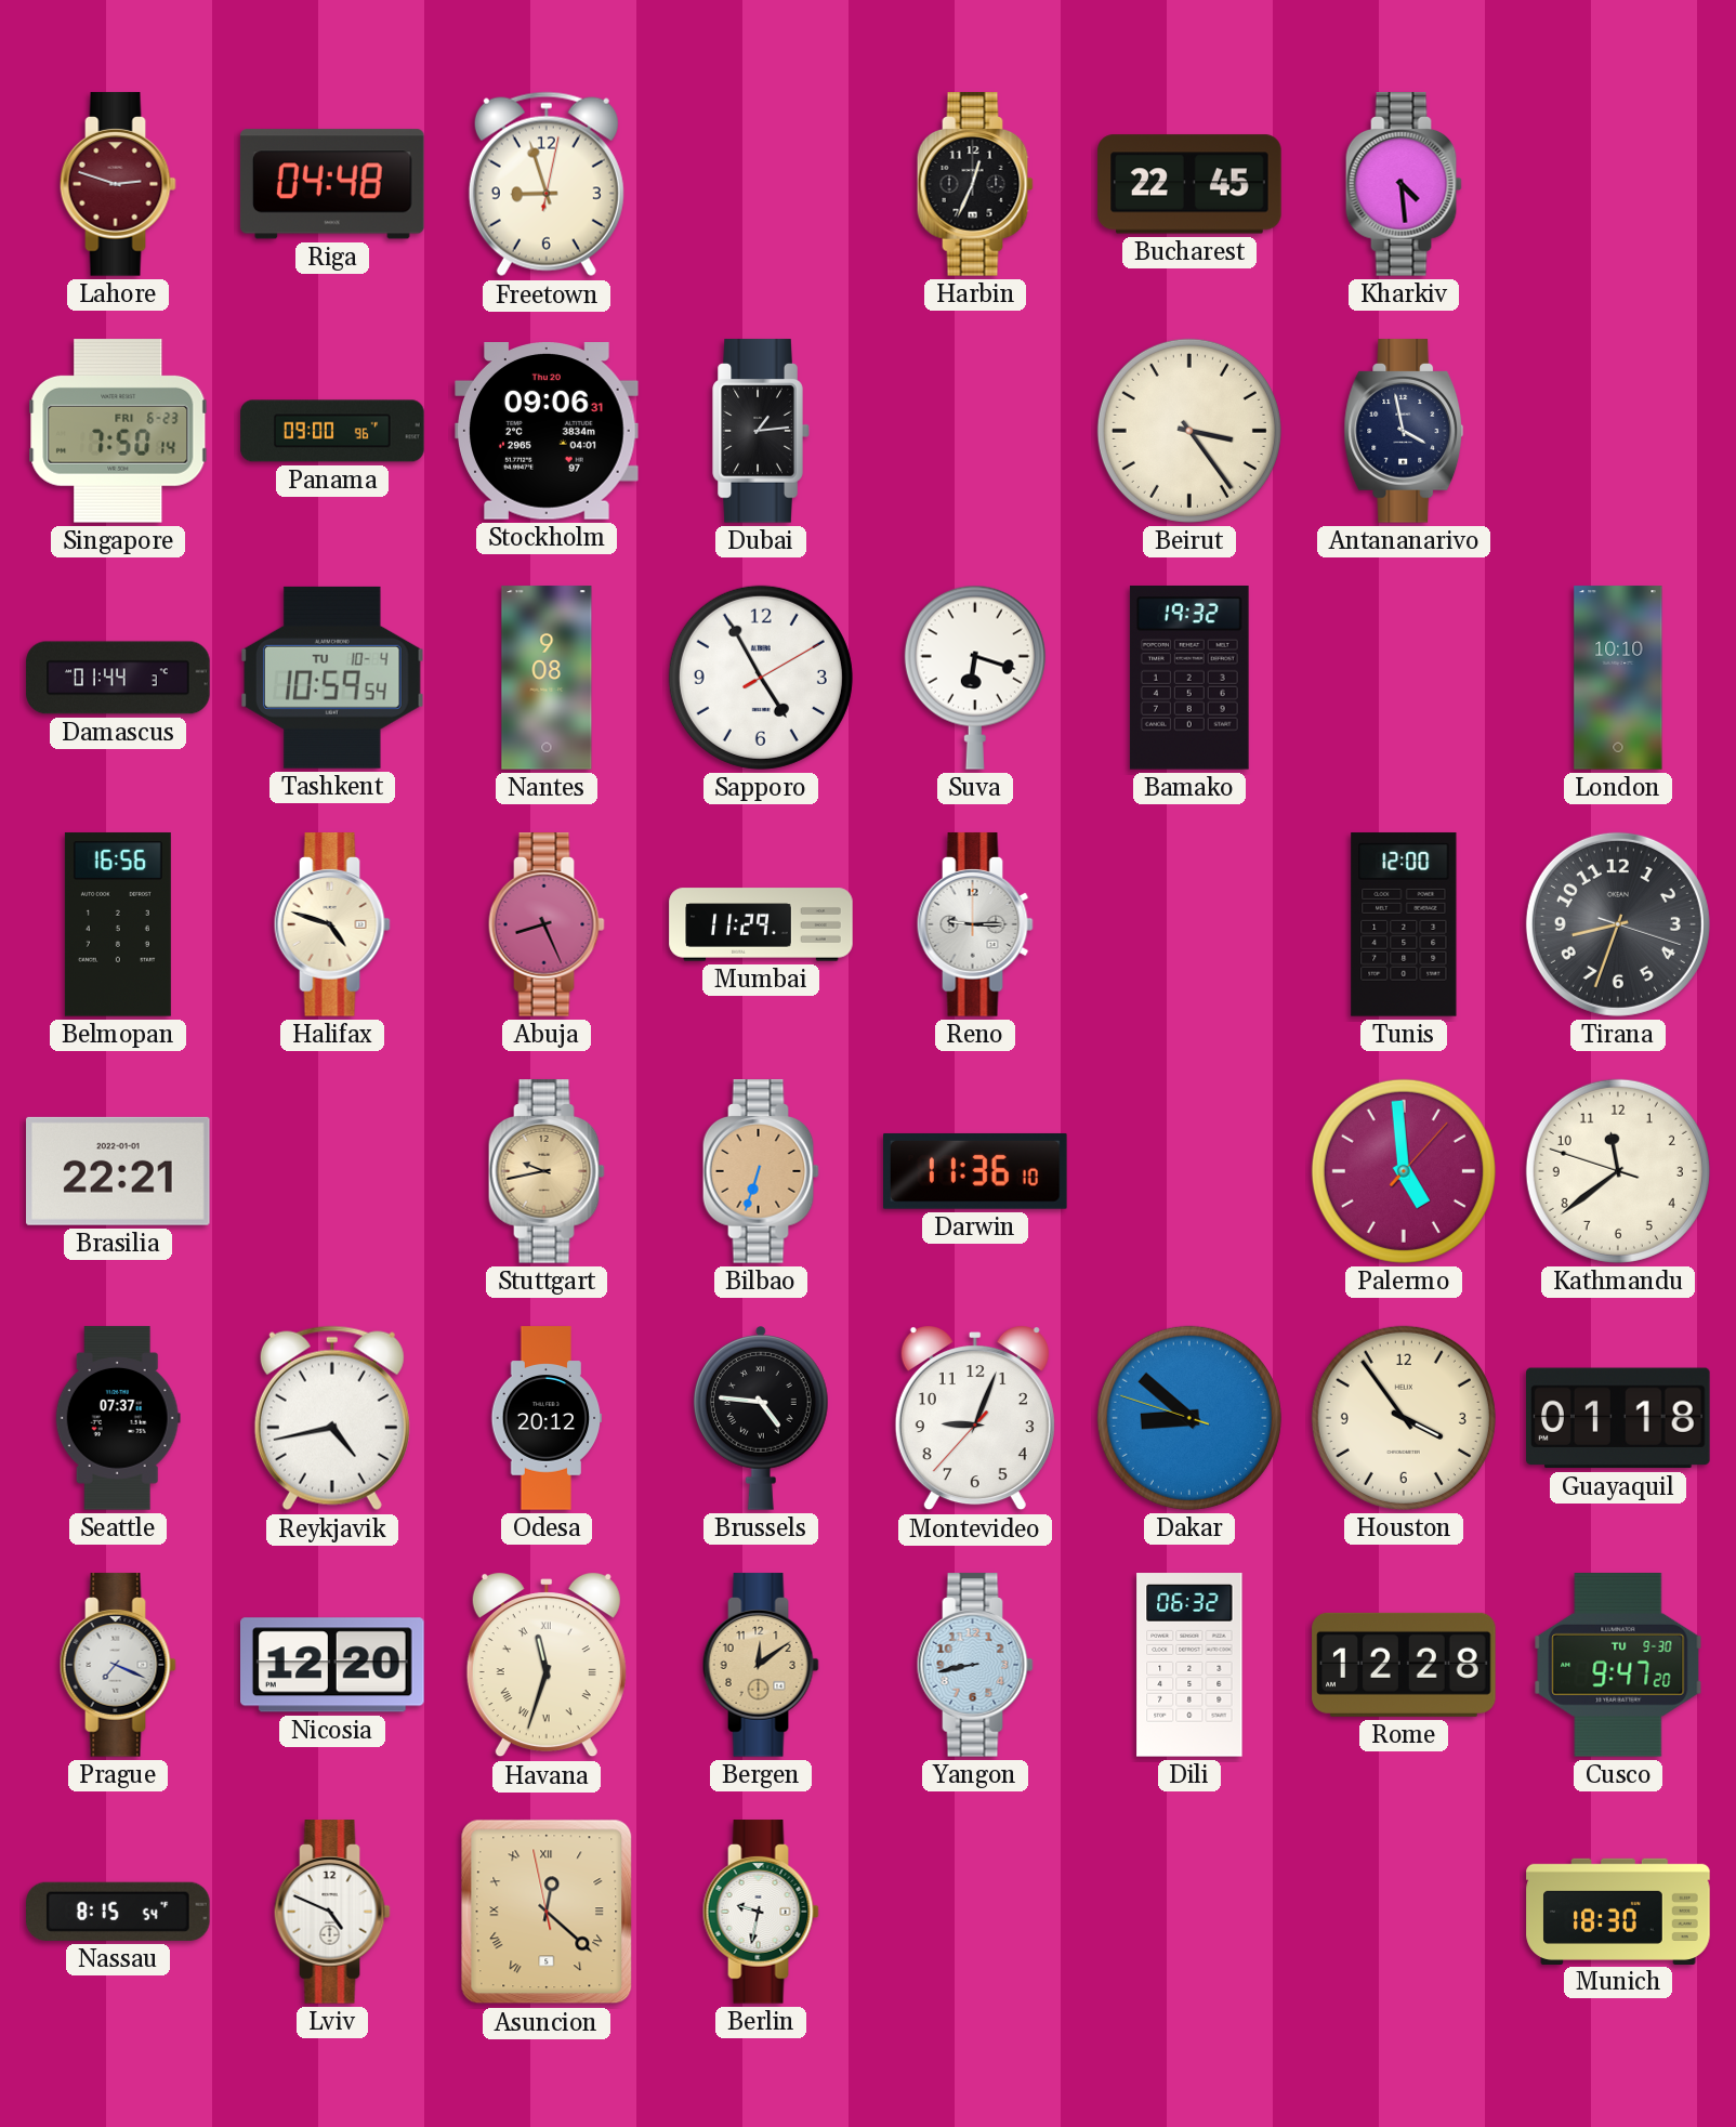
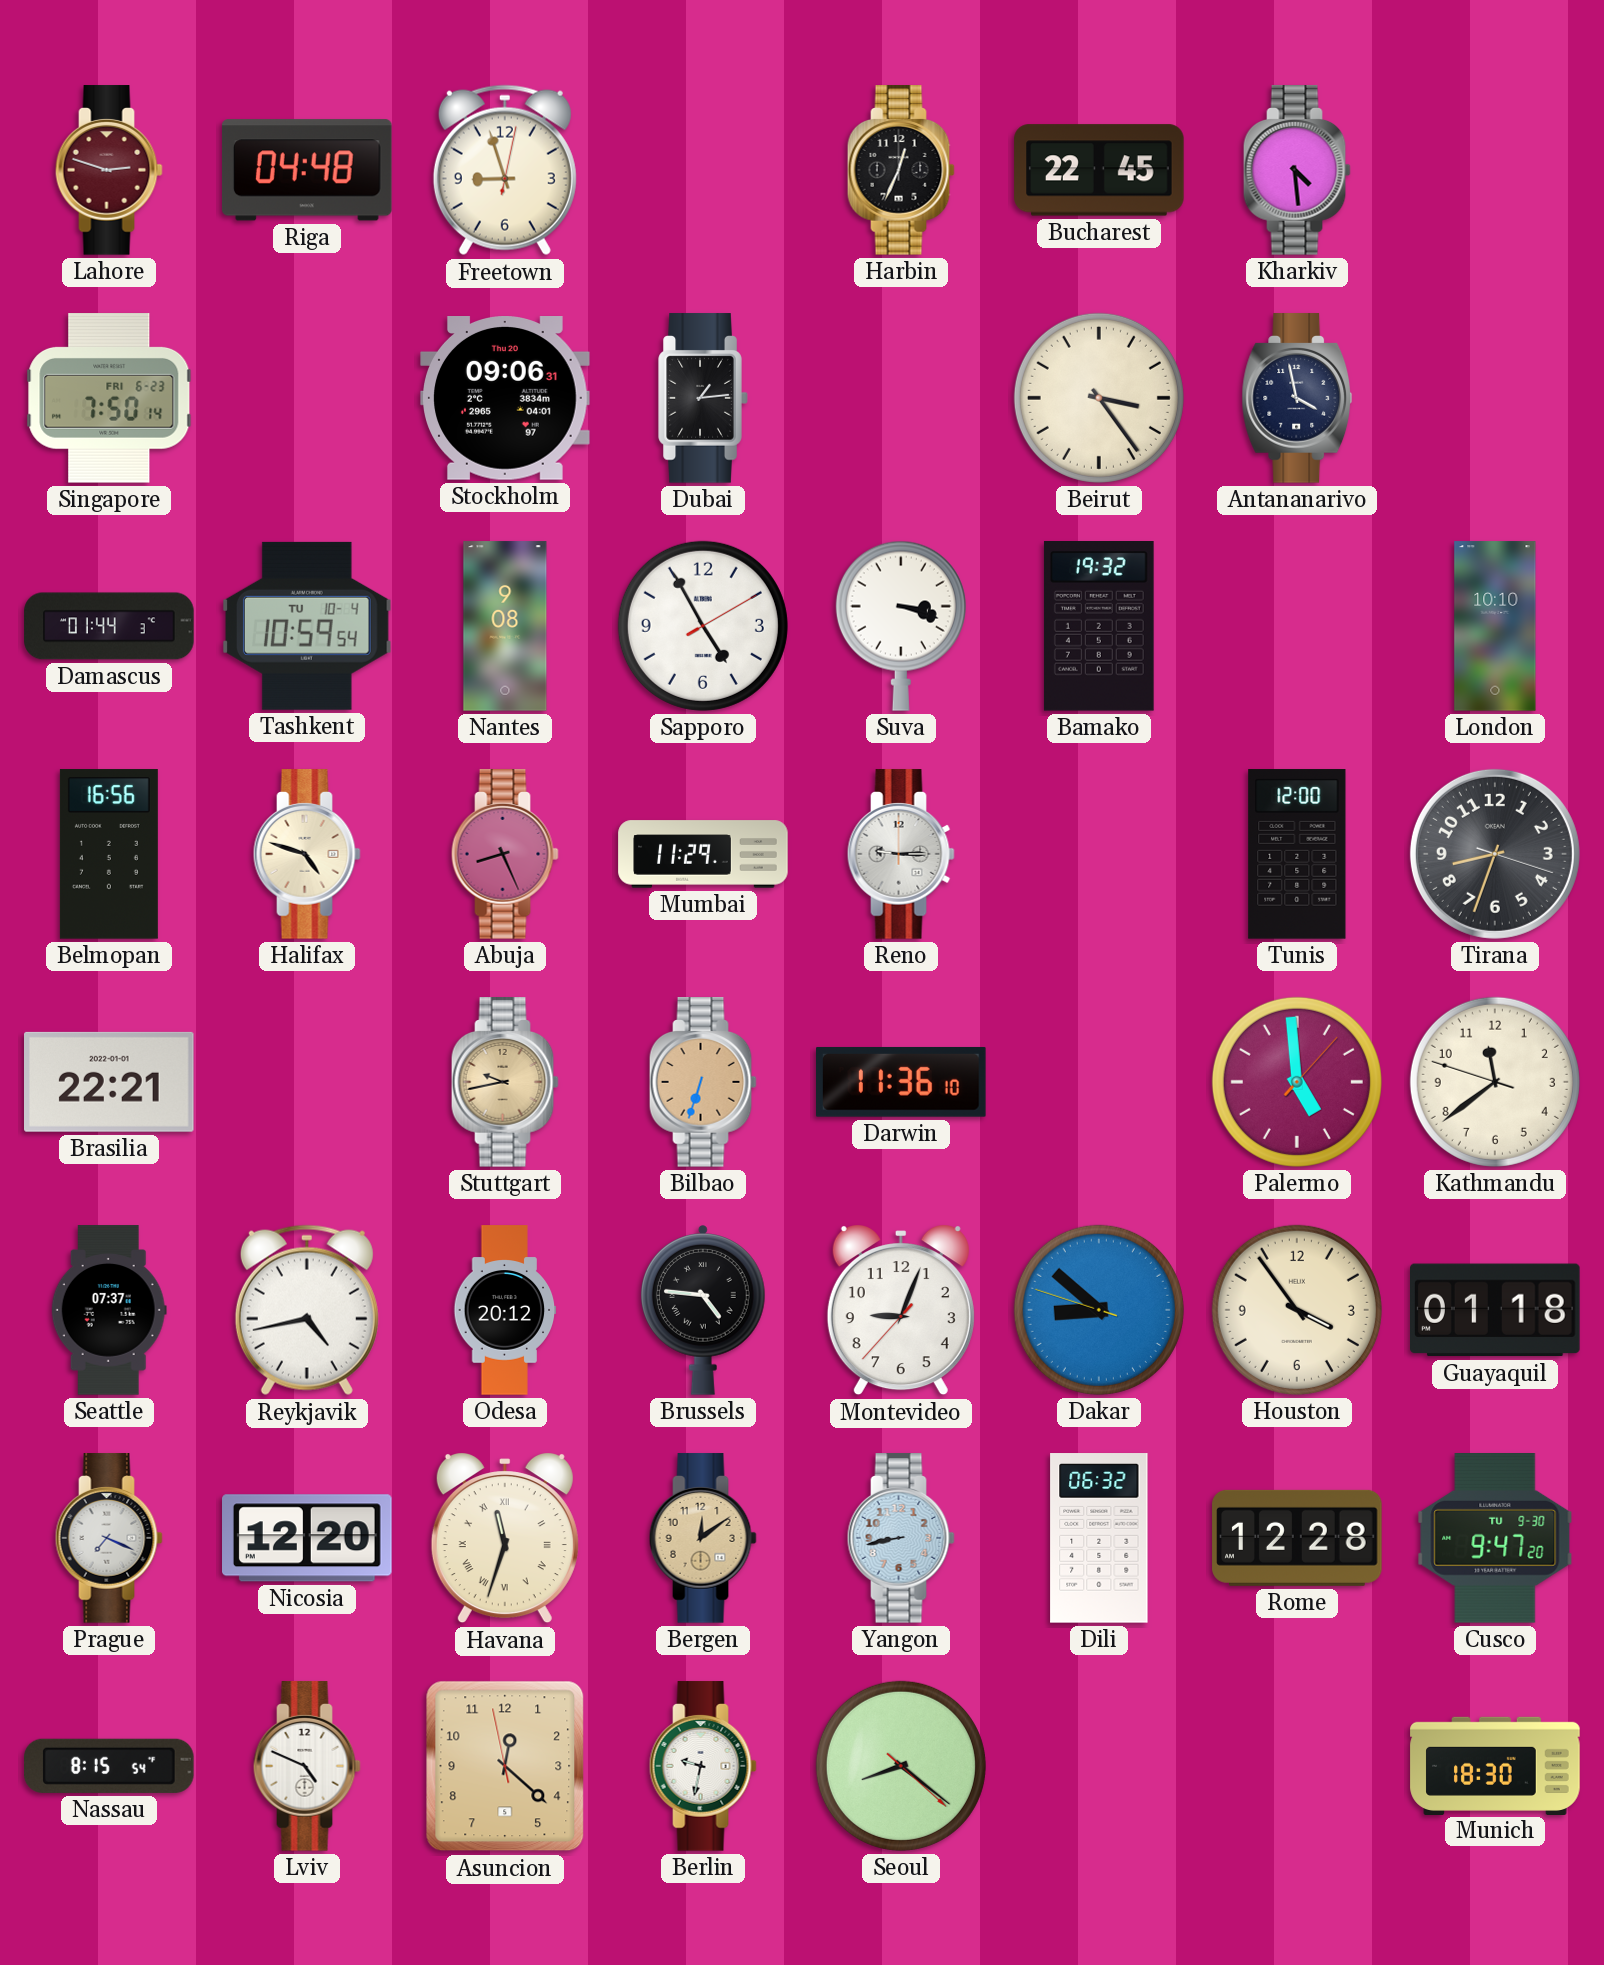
Panama: 09:00 -> none (332, 431)
Suva: 6:18 -> 3:18 (901, 626)
Asuncion numerals: Roman -> Arabic (505, 1766)
Seoul: none -> 8:21 (901, 1766)
